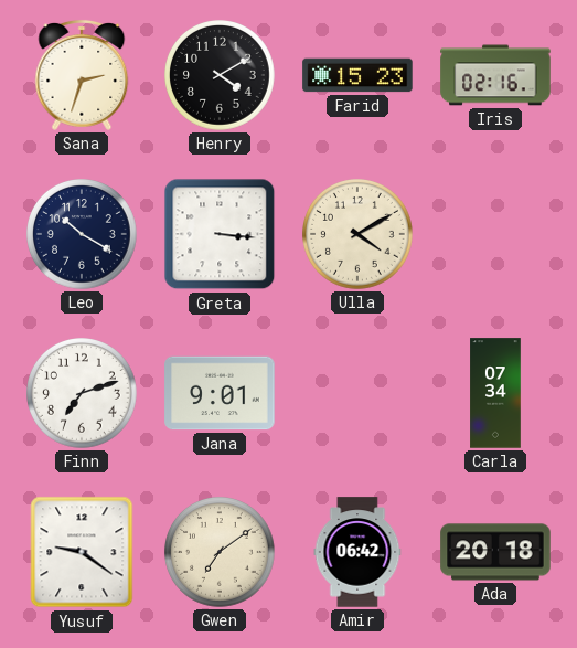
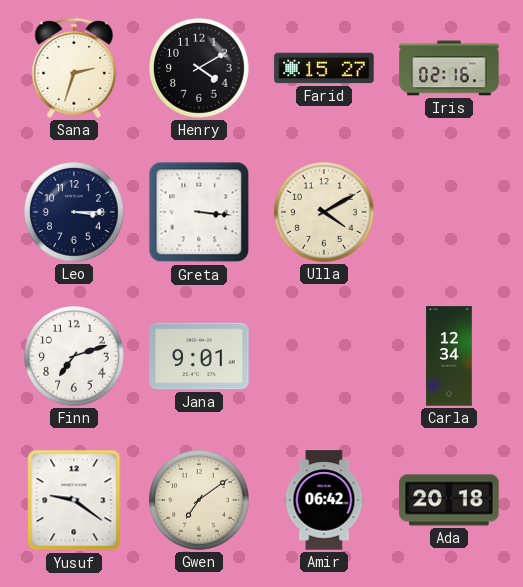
Farid: 15:23 -> 15:27 (324, 68)
Leo: 10:20 -> 3:15 (75, 213)
Carla: 07:34 -> 12:34 (449, 356)
